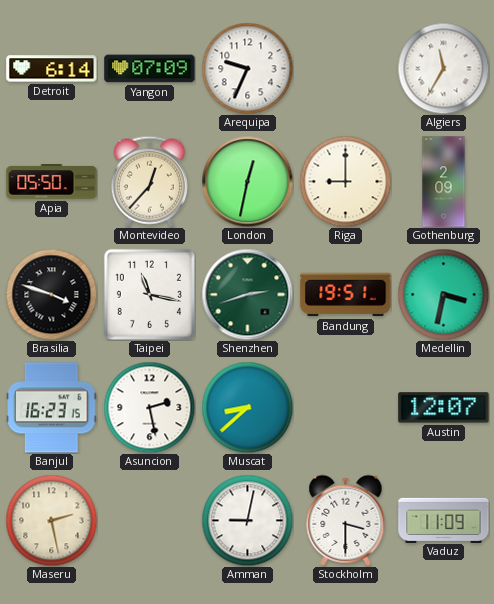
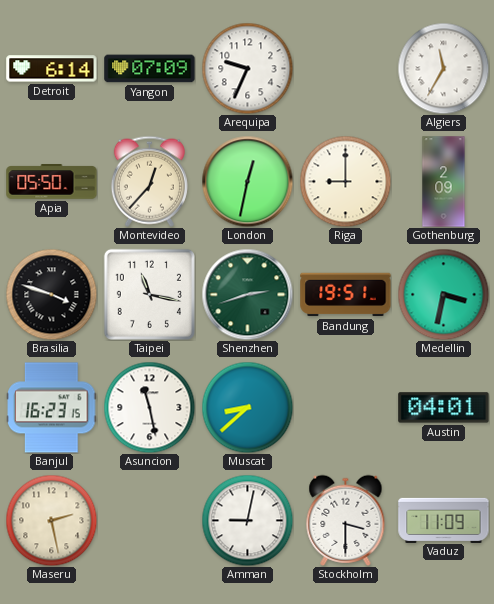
Asuncion: 2:28 -> 11:28 (149, 407)
Austin: 12:07 -> 04:01 (444, 408)
